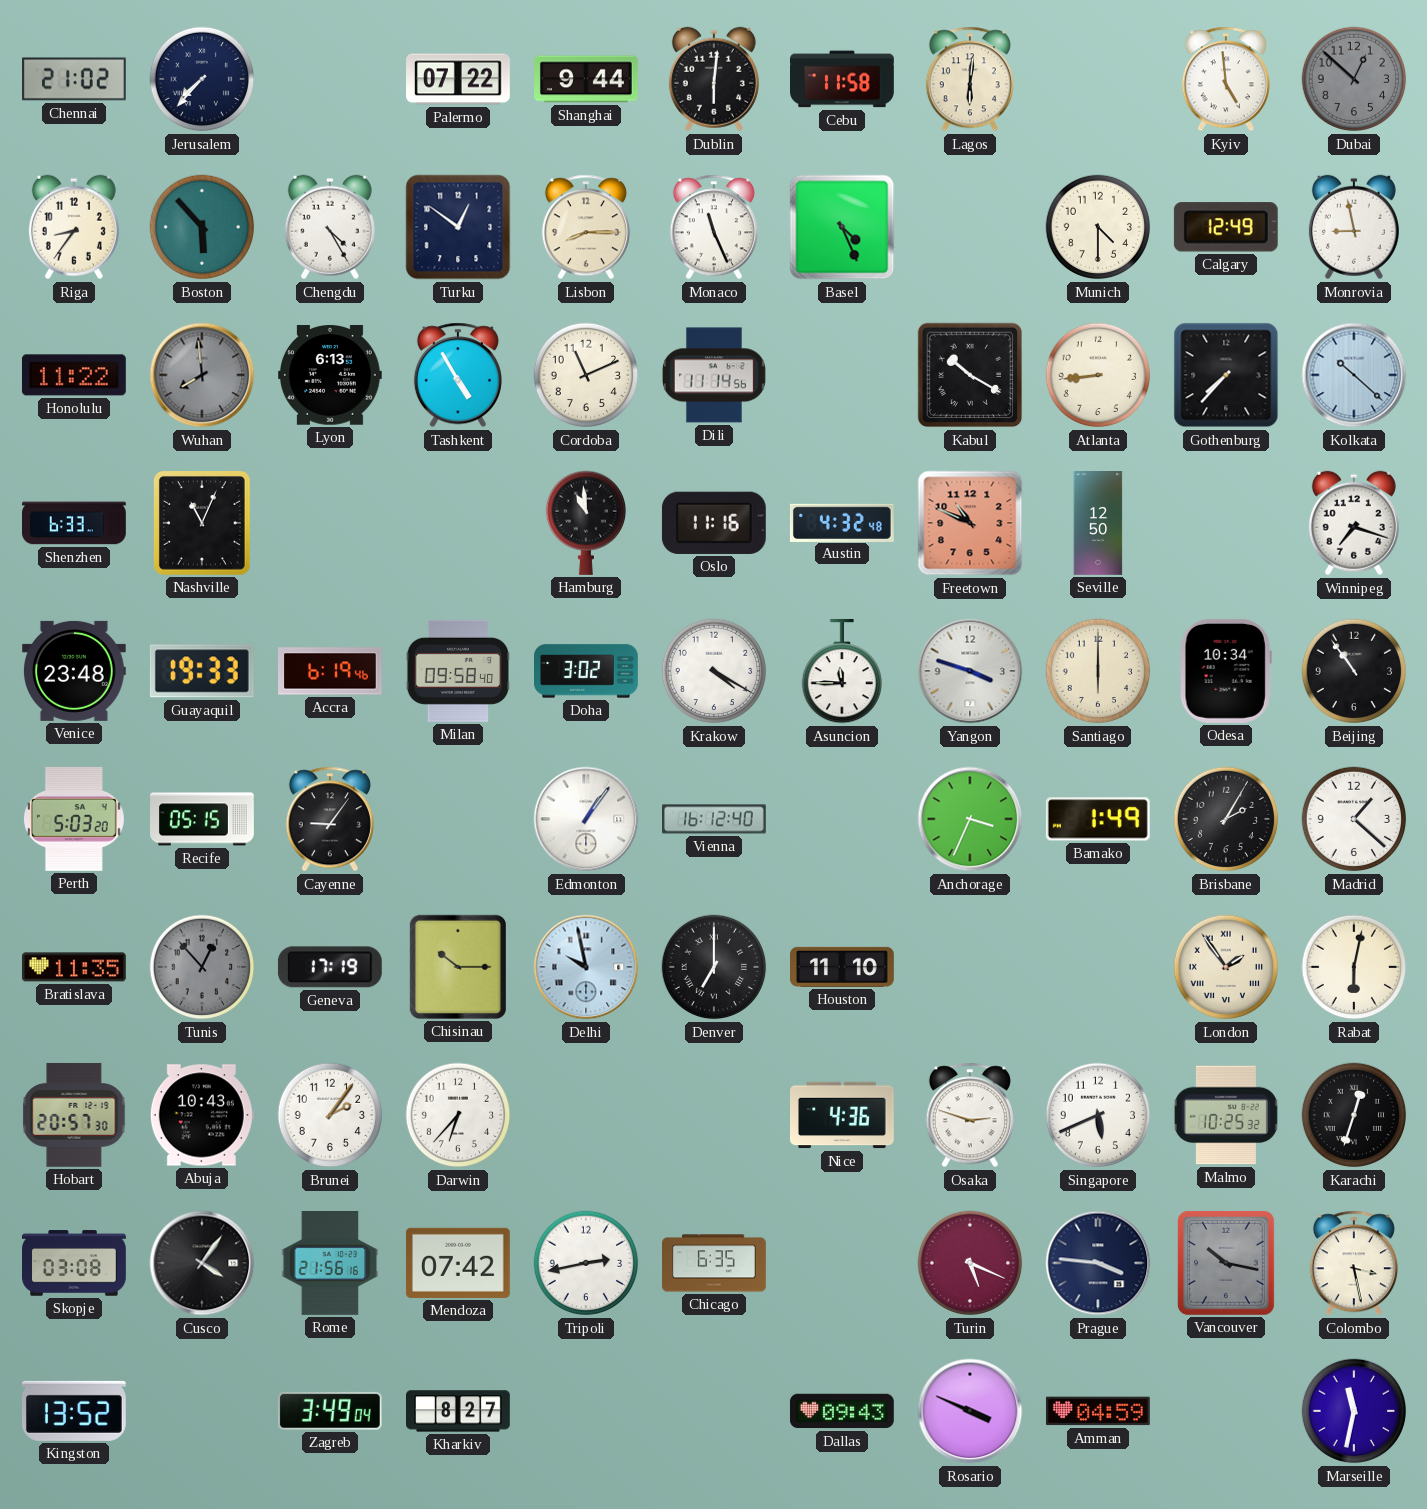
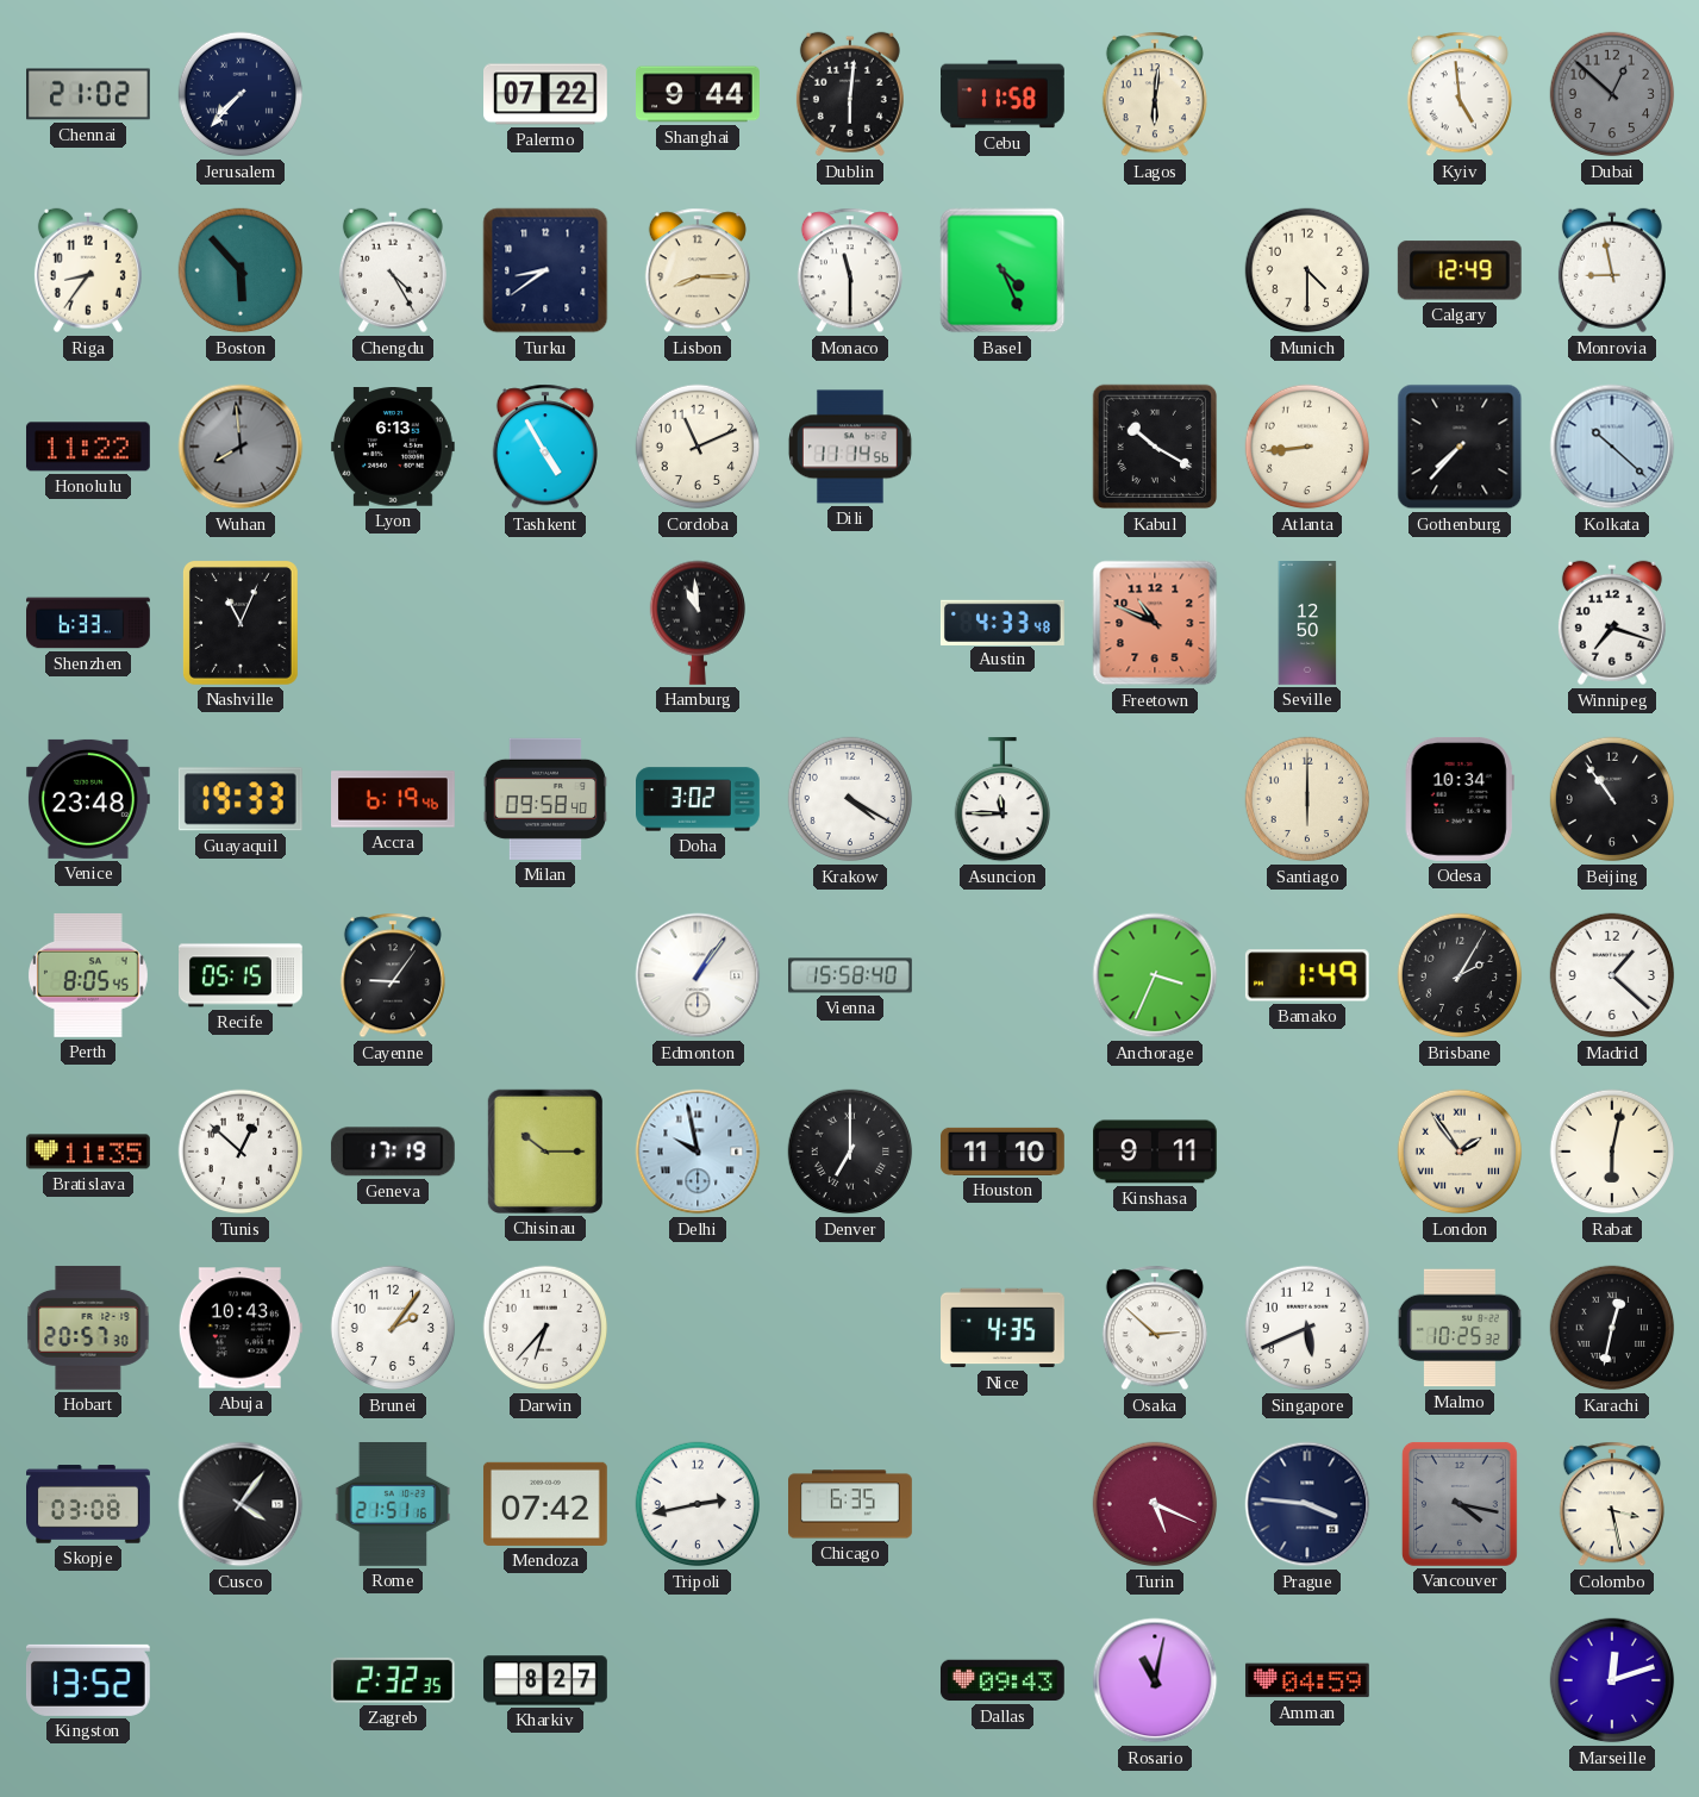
Turku: 12:51 -> 8:39 (545, 270)
Monaco: 11:26 -> 11:30 (850, 270)
Oslo: 11:16 -> none (714, 523)
Austin: 4:32 -> 4:33 (1002, 622)
Yangon: 3:48 -> none (970, 671)
Perth: 5:03 -> 8:05 (88, 975)
Vienna: 16:12 -> 15:58 (851, 975)
Tunis: 12:53 -> 12:52 (241, 1152)
Tunis dial: grey -> white (241, 1152)
Kinshasa: none -> 9:11 (1156, 1152)
Nice: 4:36 -> 4:35 (1004, 1328)
Osaka: 2:48 -> 2:52 (1155, 1328)
Karachi: 12:33 -> 12:32 (1612, 1328)
Rome: 21:56 -> 21:51 (393, 1505)
Vancouver: 10:17 -> 4:17 (1460, 1504)
Zagreb: 3:49 -> 2:32 (393, 1680)
Rosario: 3:49 -> 11:02 (1155, 1680)
Marseille: 11:32 -> 12:12 (1612, 1680)
